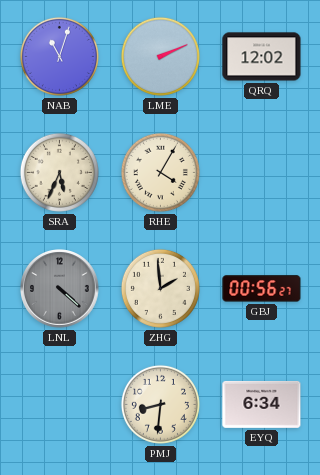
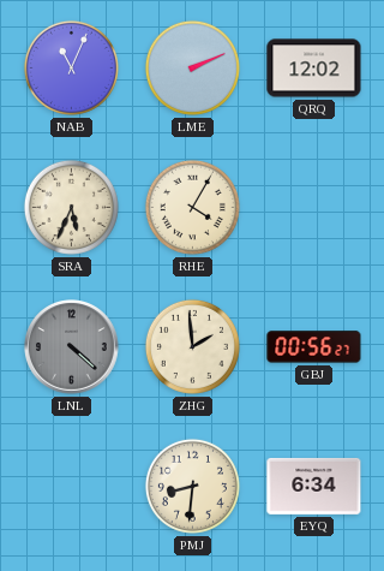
NAB: 11:03 -> 11:04 (71, 67)
